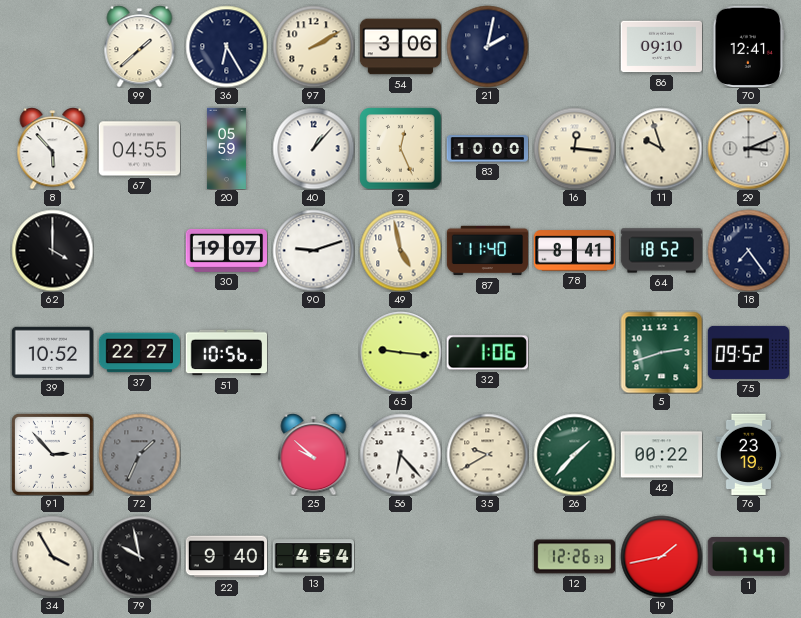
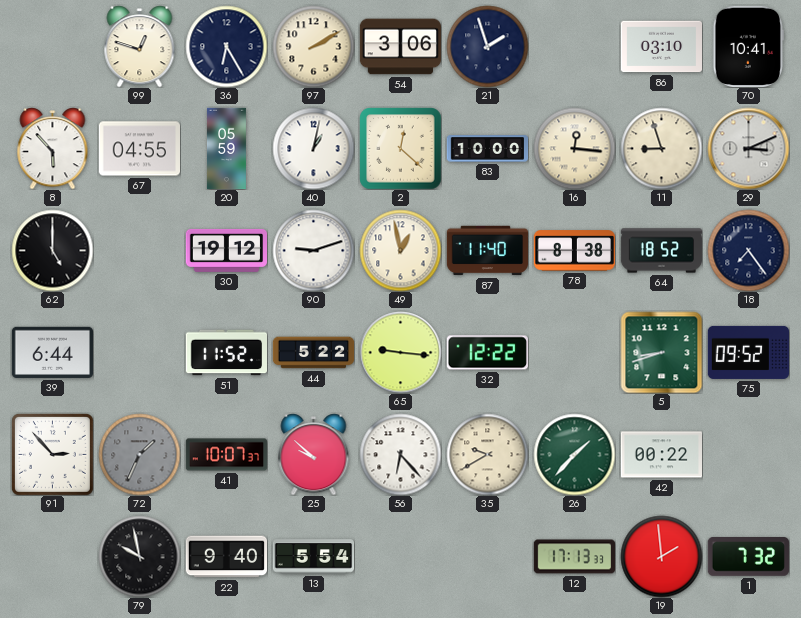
99: 1:38 -> 12:48 (140, 46)
21: 2:02 -> 1:57 (487, 46)
86: 09:10 -> 03:10 (661, 47)
70: 12:41 -> 10:41 (749, 46)
40: 1:07 -> 1:02 (313, 148)
2: 12:26 -> 12:22 (400, 148)
11: 9:57 -> 8:57 (661, 148)
62: 4:00 -> 5:00 (52, 250)
30: 19:07 -> 19:12 (226, 250)
49: 4:58 -> 12:58 (400, 250)
78: 8:41 -> 8:38 (574, 251)
39: 10:52 -> 6:44 (52, 352)
37: 22:27 -> none (139, 353)
51: 10:56 -> 11:52 (226, 353)
44: none -> 5:22 (313, 353)
32: 1:06 -> 12:22 (487, 353)
5: 2:42 -> 8:42 (661, 352)
41: none -> 10:07 (226, 455)
76: 23:19 -> none (749, 454)
34: 3:55 -> none (52, 556)
13: 4:54 -> 5:54 (313, 557)
12: 12:26 -> 17:13 (574, 557)
19: 1:43 -> 1:59 (661, 556)
1: 7:47 -> 7:32 (748, 557)
